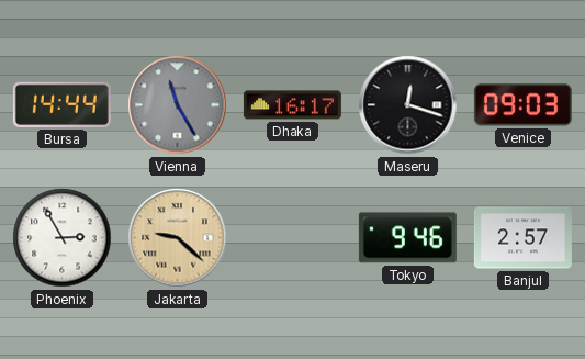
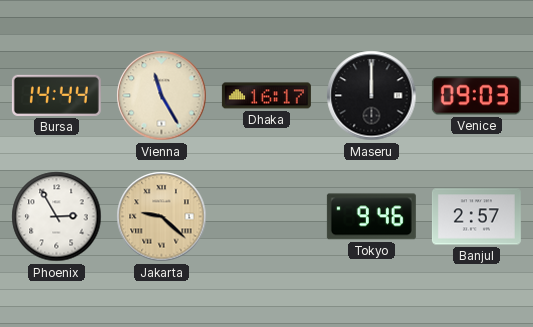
Vienna dial: grey -> cream (162, 96)
Maseru: 12:18 -> 12:00 (372, 96)
